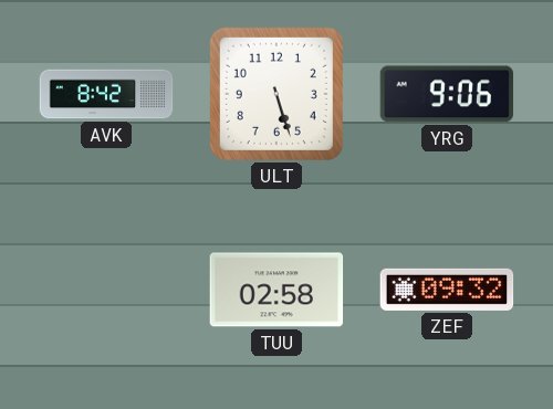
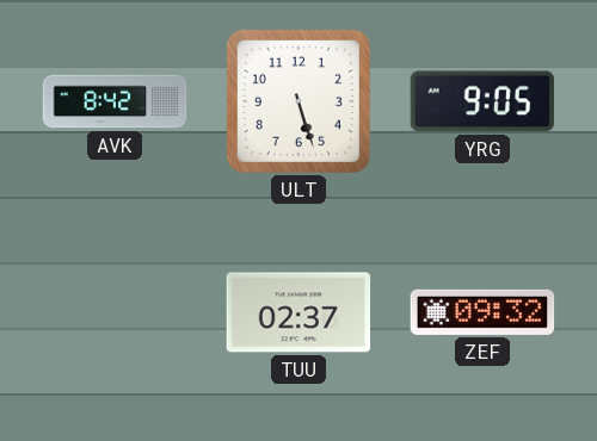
YRG: 9:06 -> 9:05 (482, 101)
TUU: 02:58 -> 02:37 (298, 312)
